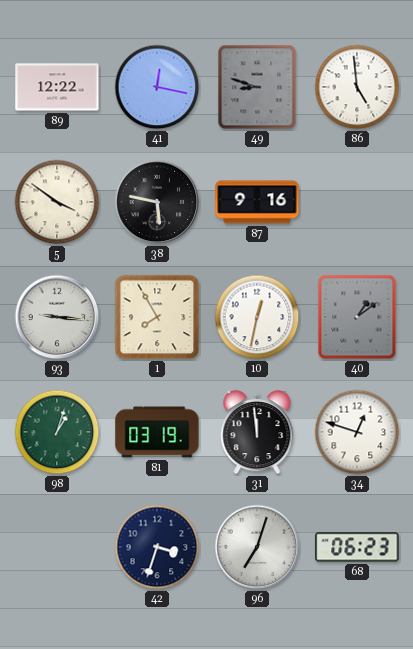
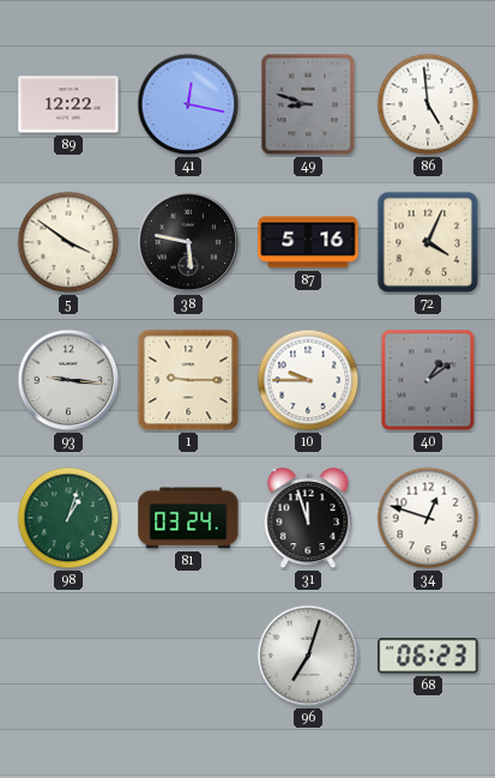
87: 9:16 -> 5:16 (308, 242)
72: none -> 4:04 (428, 242)
1: 7:55 -> 9:15 (188, 380)
10: 12:32 -> 9:45 (308, 380)
81: 03:19 -> 03:24 (188, 518)
31: 11:59 -> 11:57 (308, 519)
42: 3:33 -> none (157, 547)
